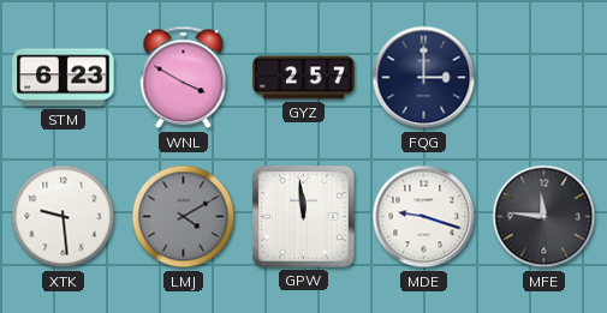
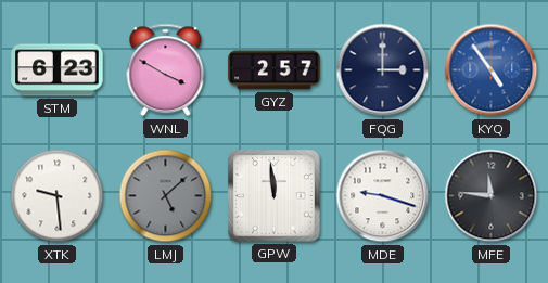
KYQ: none -> 4:54 (492, 70)
LMJ: 4:10 -> 5:08 (166, 196)
